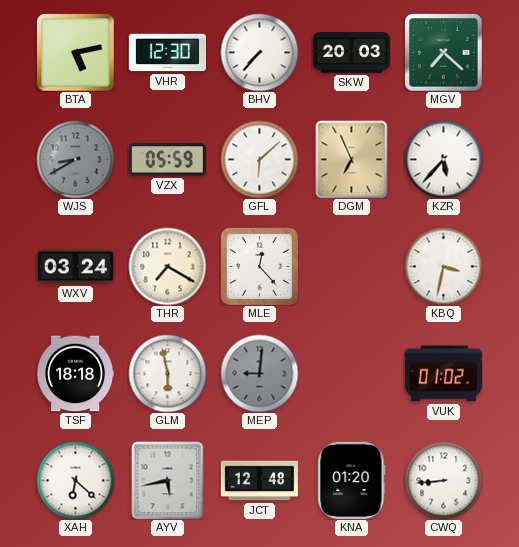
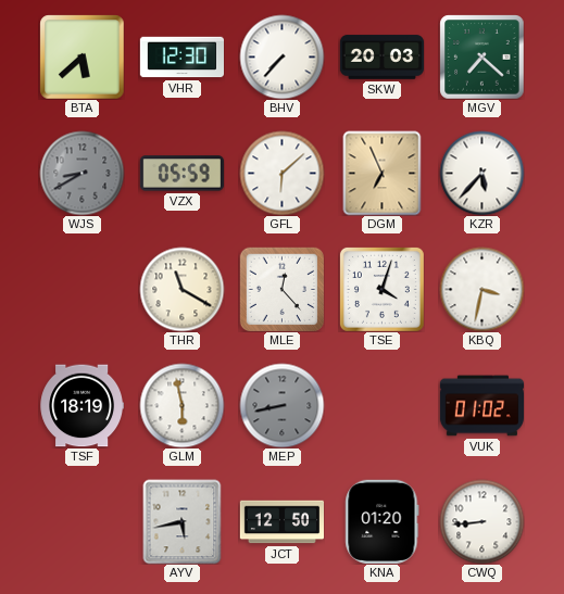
BTA: 5:13 -> 5:38 (82, 56)
WXV: 03:24 -> none (75, 267)
THR: 7:20 -> 11:20 (181, 289)
TSE: none -> 4:03 (381, 289)
TSF: 18:18 -> 18:19 (82, 406)
MEP: 9:01 -> 8:43 (281, 405)
XAH: 6:22 -> none (75, 480)
JCT: 12:48 -> 12:50 (281, 522)
